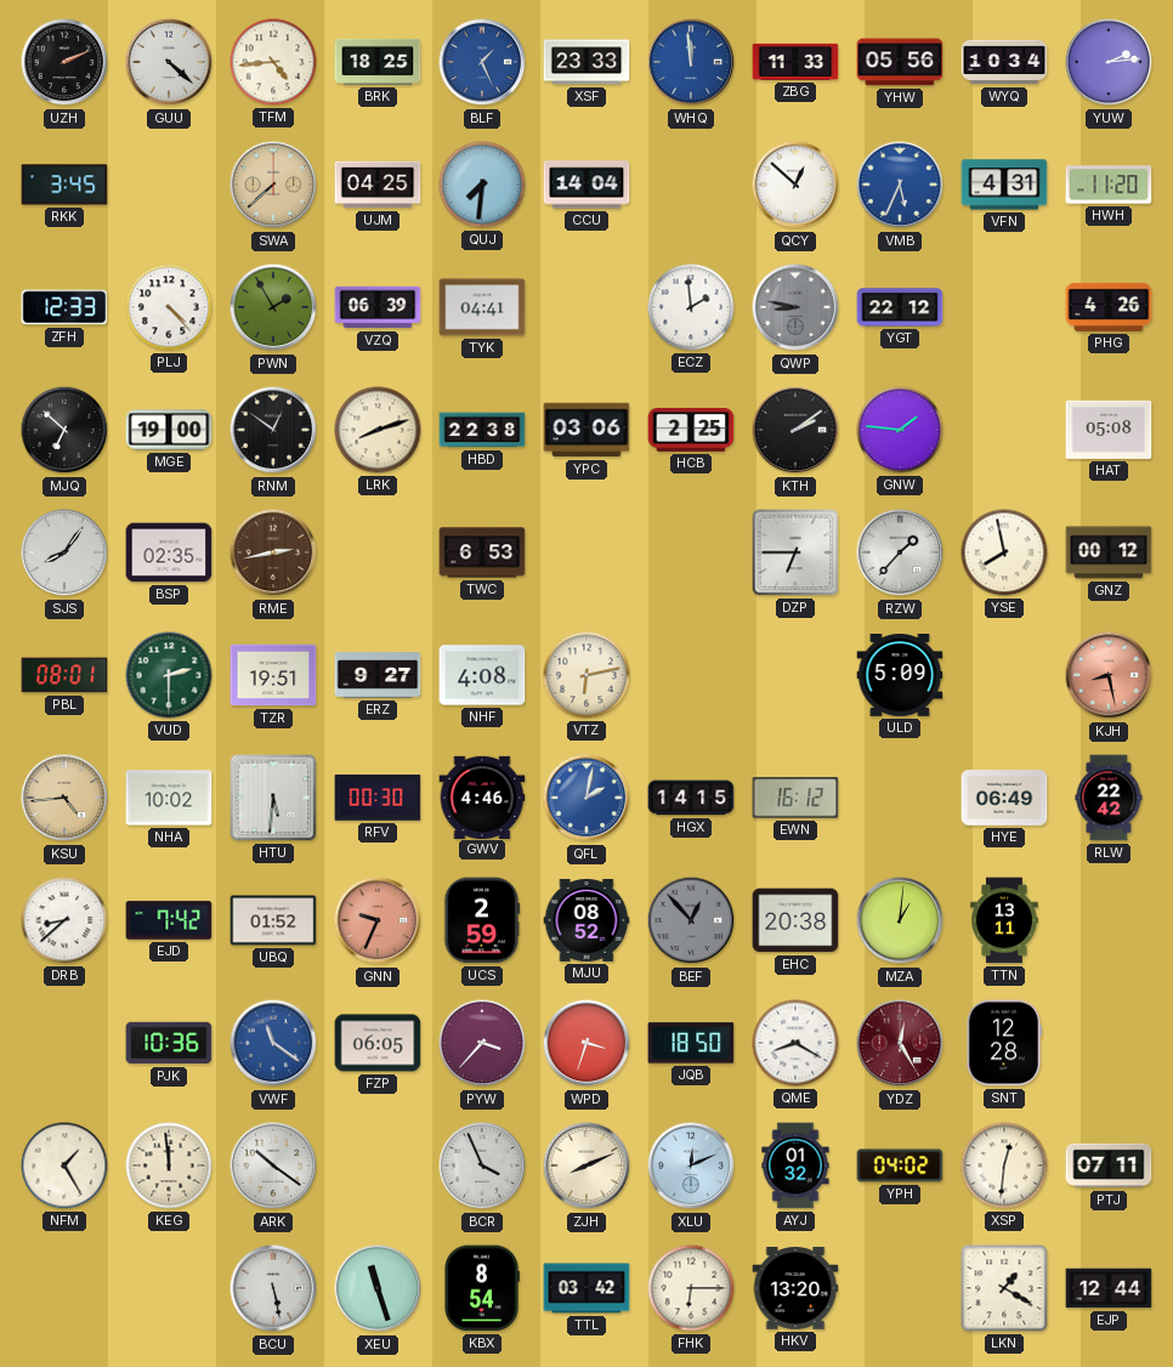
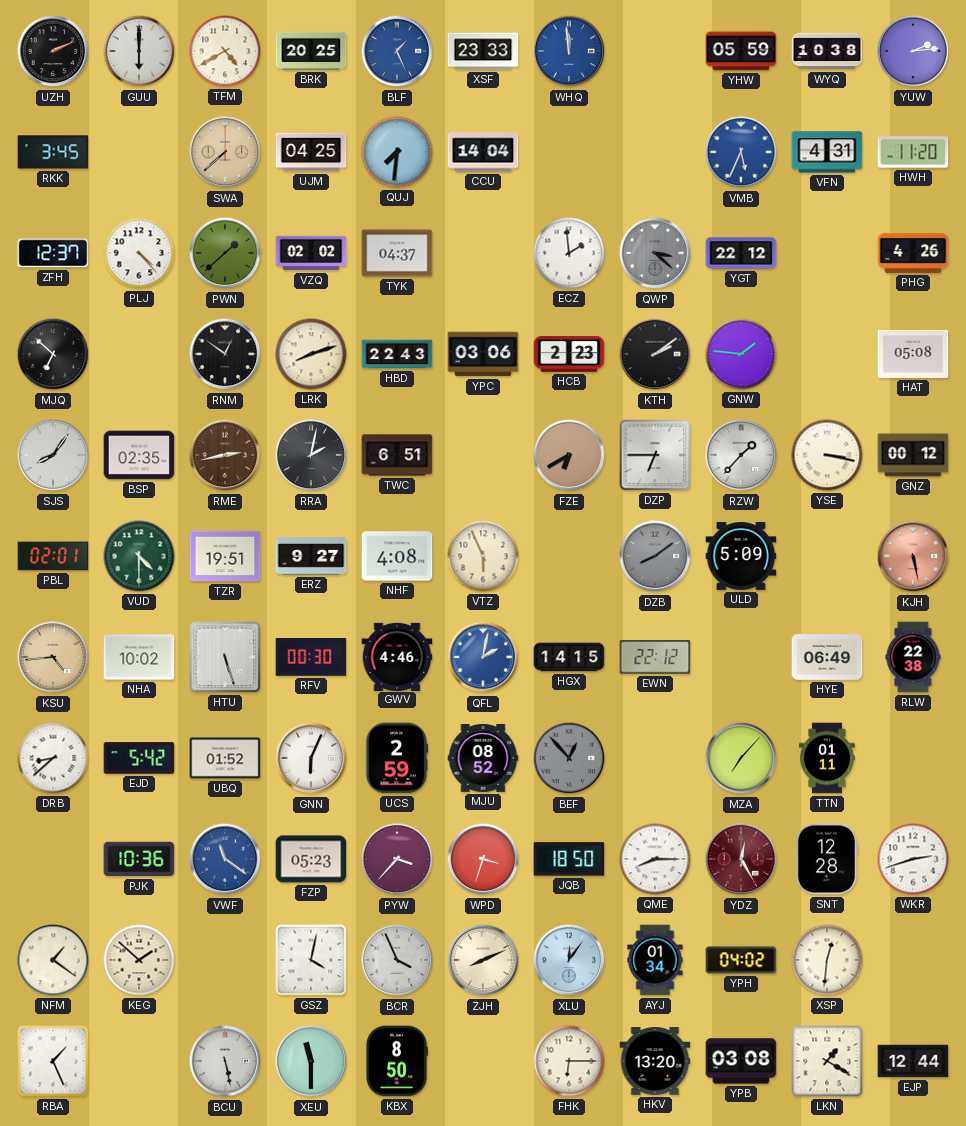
GUU: 4:22 -> 6:00 (139, 51)
TFM: 4:44 -> 4:40 (225, 51)
BRK: 18:25 -> 20:25 (311, 51)
ZBG: 11:33 -> none (795, 62)
YHW: 05:56 -> 05:59 (741, 51)
WYQ: 10:34 -> 10:38 (827, 51)
QCY: 12:52 -> none (795, 185)
ZFH: 12:33 -> 12:37 (53, 253)
PWN: 1:55 -> 1:38 (225, 253)
VZQ: 06:39 -> 02:02 (311, 253)
TYK: 04:41 -> 04:37 (397, 253)
QWP: 8:47 -> 3:22 (655, 253)
MGE: 19:00 -> none (169, 430)
HBD: 22:38 -> 22:43 (397, 354)
HCB: 2:25 -> 2:23 (569, 355)
RRA: none -> 2:02 (311, 455)
TWC: 6:53 -> 6:51 (397, 455)
FZE: none -> 6:40 (569, 455)
YSE: 7:58 -> 3:17 (827, 455)
PBL: 08:01 -> 02:01 (53, 556)
VUD: 2:30 -> 4:30 (139, 556)
VTZ: 6:13 -> 5:56 (483, 556)
DZB: none -> 8:09 (655, 556)
KJH: 8:28 -> 5:28 (913, 556)
HTU: 5:31 -> 5:27 (225, 657)
EWN: 16:12 -> 22:12 (655, 657)
RLW: 22:42 -> 22:38 (913, 657)
EJD: 7:42 -> 5:42 (139, 758)
GNN: 9:34 -> 6:04 (311, 758)
GNN dial: salmon -> white (311, 758)
EHC: 20:38 -> none (795, 920)
MZA: 1:01 -> 7:07 (741, 758)
TTN: 13:11 -> 01:11 (828, 758)
FZP: 06:05 -> 05:23 (311, 859)
QME: 8:20 -> 8:15 (655, 859)
WKR: none -> 2:42 (913, 859)
NFM: 1:25 -> 1:21 (53, 960)
KEG: 11:59 -> 1:52 (139, 960)
ARK: 10:21 -> none (273, 1165)
GSZ: none -> 4:02 (311, 960)
XLU: 12:11 -> 12:06 (569, 960)
AYJ: 01:32 -> 01:34 (655, 960)
PTJ: 07:11 -> none (1109, 1165)
RBA: none -> 1:26 (53, 1061)
XEU: 11:27 -> 11:30 (311, 1061)
KBX: 8:54 -> 8:50 (397, 1061)
TTL: 03:42 -> none (586, 1288)
YPB: none -> 03:08 (741, 1061)
